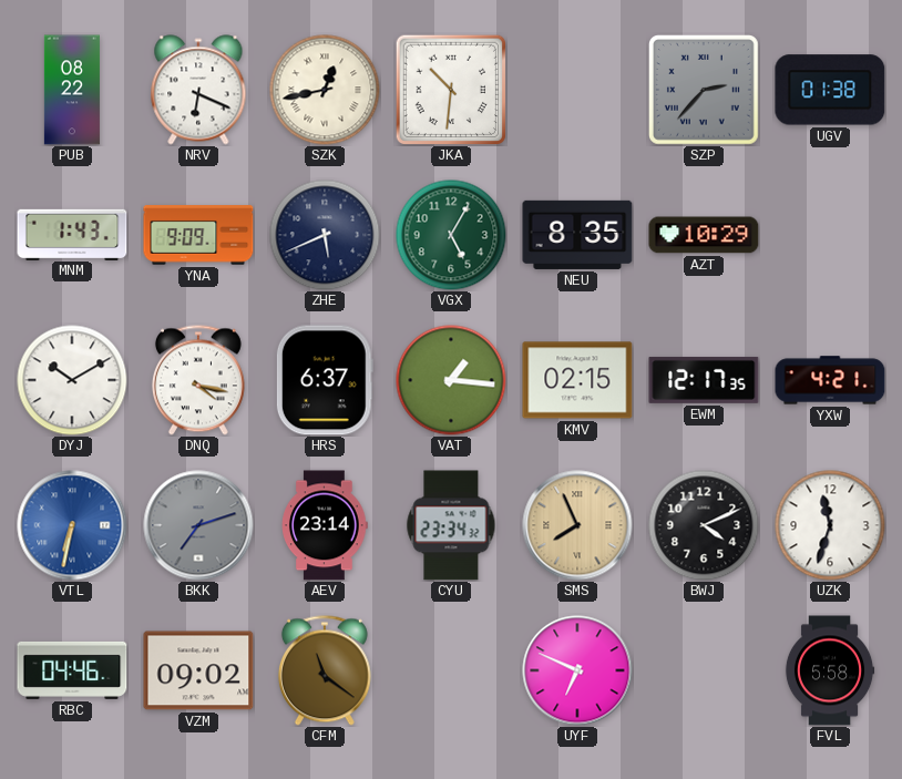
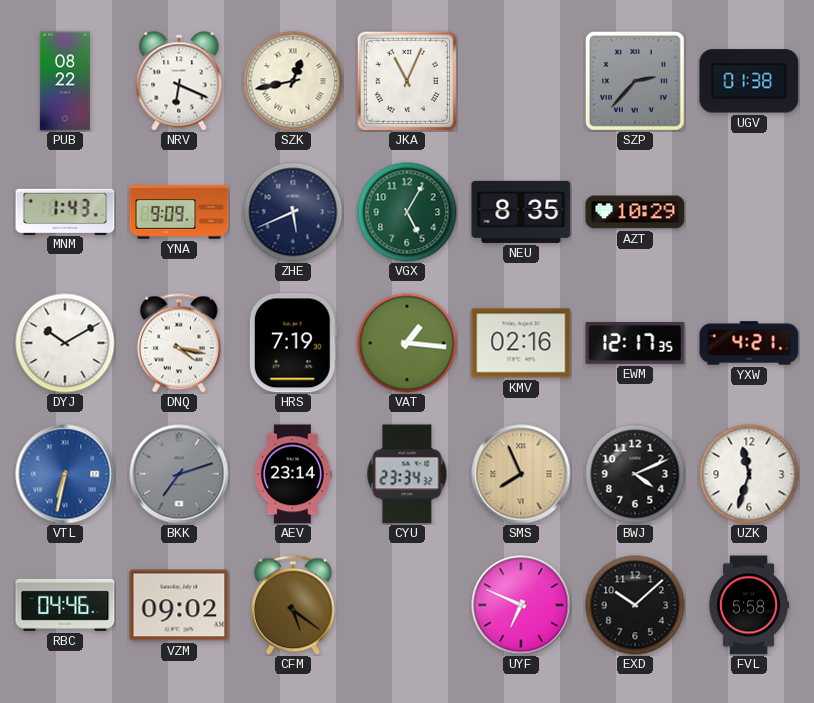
JKA: 10:31 -> 11:04 (407, 81)
HRS: 6:37 -> 7:19 (293, 343)
KMV: 02:15 -> 02:16 (521, 343)
CFM: 11:21 -> 5:21 (293, 605)
EXD: none -> 10:08 (635, 605)
